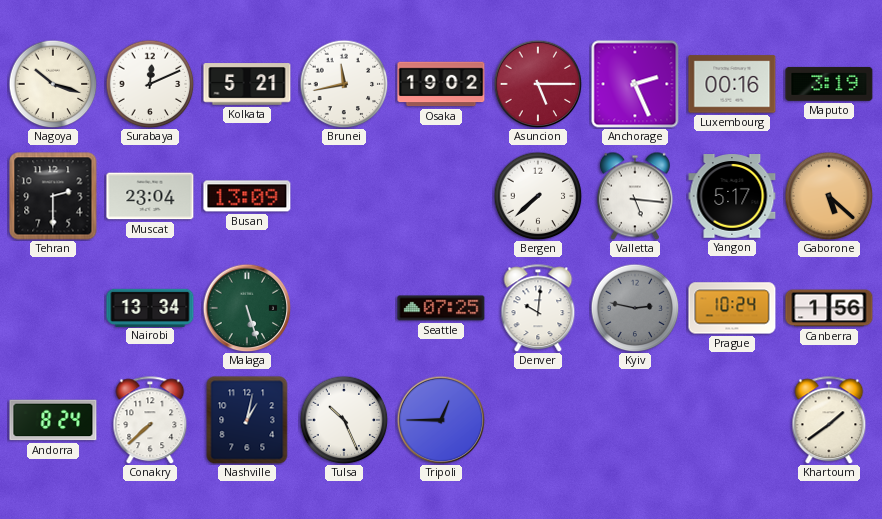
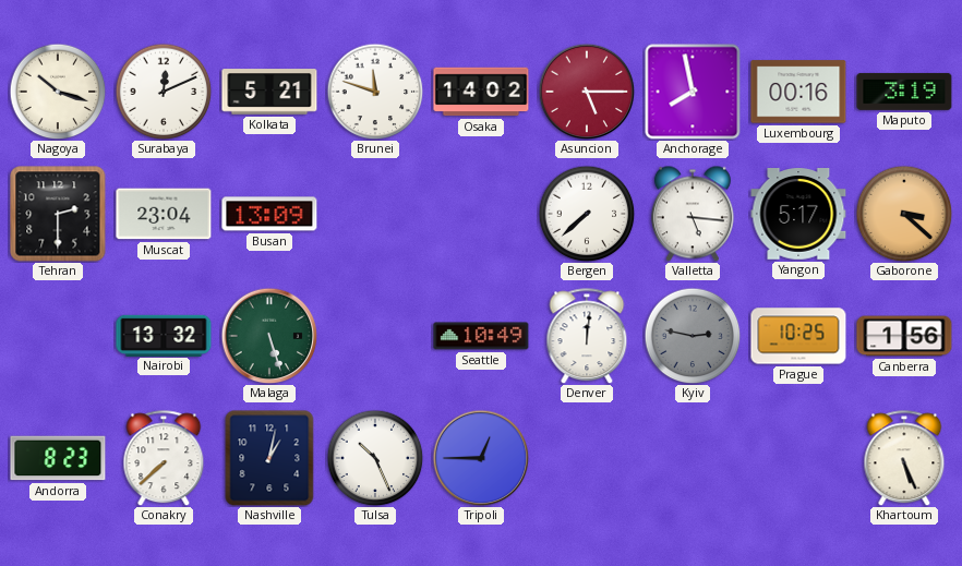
Brunei: 11:43 -> 11:48 (375, 92)
Osaka: 19:02 -> 14:02 (481, 92)
Anchorage: 2:26 -> 7:58 (693, 92)
Gaborone: 5:22 -> 3:22 (904, 214)
Nairobi: 13:34 -> 13:32 (164, 335)
Seattle: 07:25 -> 10:49 (481, 336)
Denver: 10:01 -> 12:01 (587, 336)
Prague: 10:24 -> 10:25 (798, 336)
Andorra: 8:24 -> 8:23 (58, 458)
Khartoum: 1:39 -> 5:26 (904, 458)
